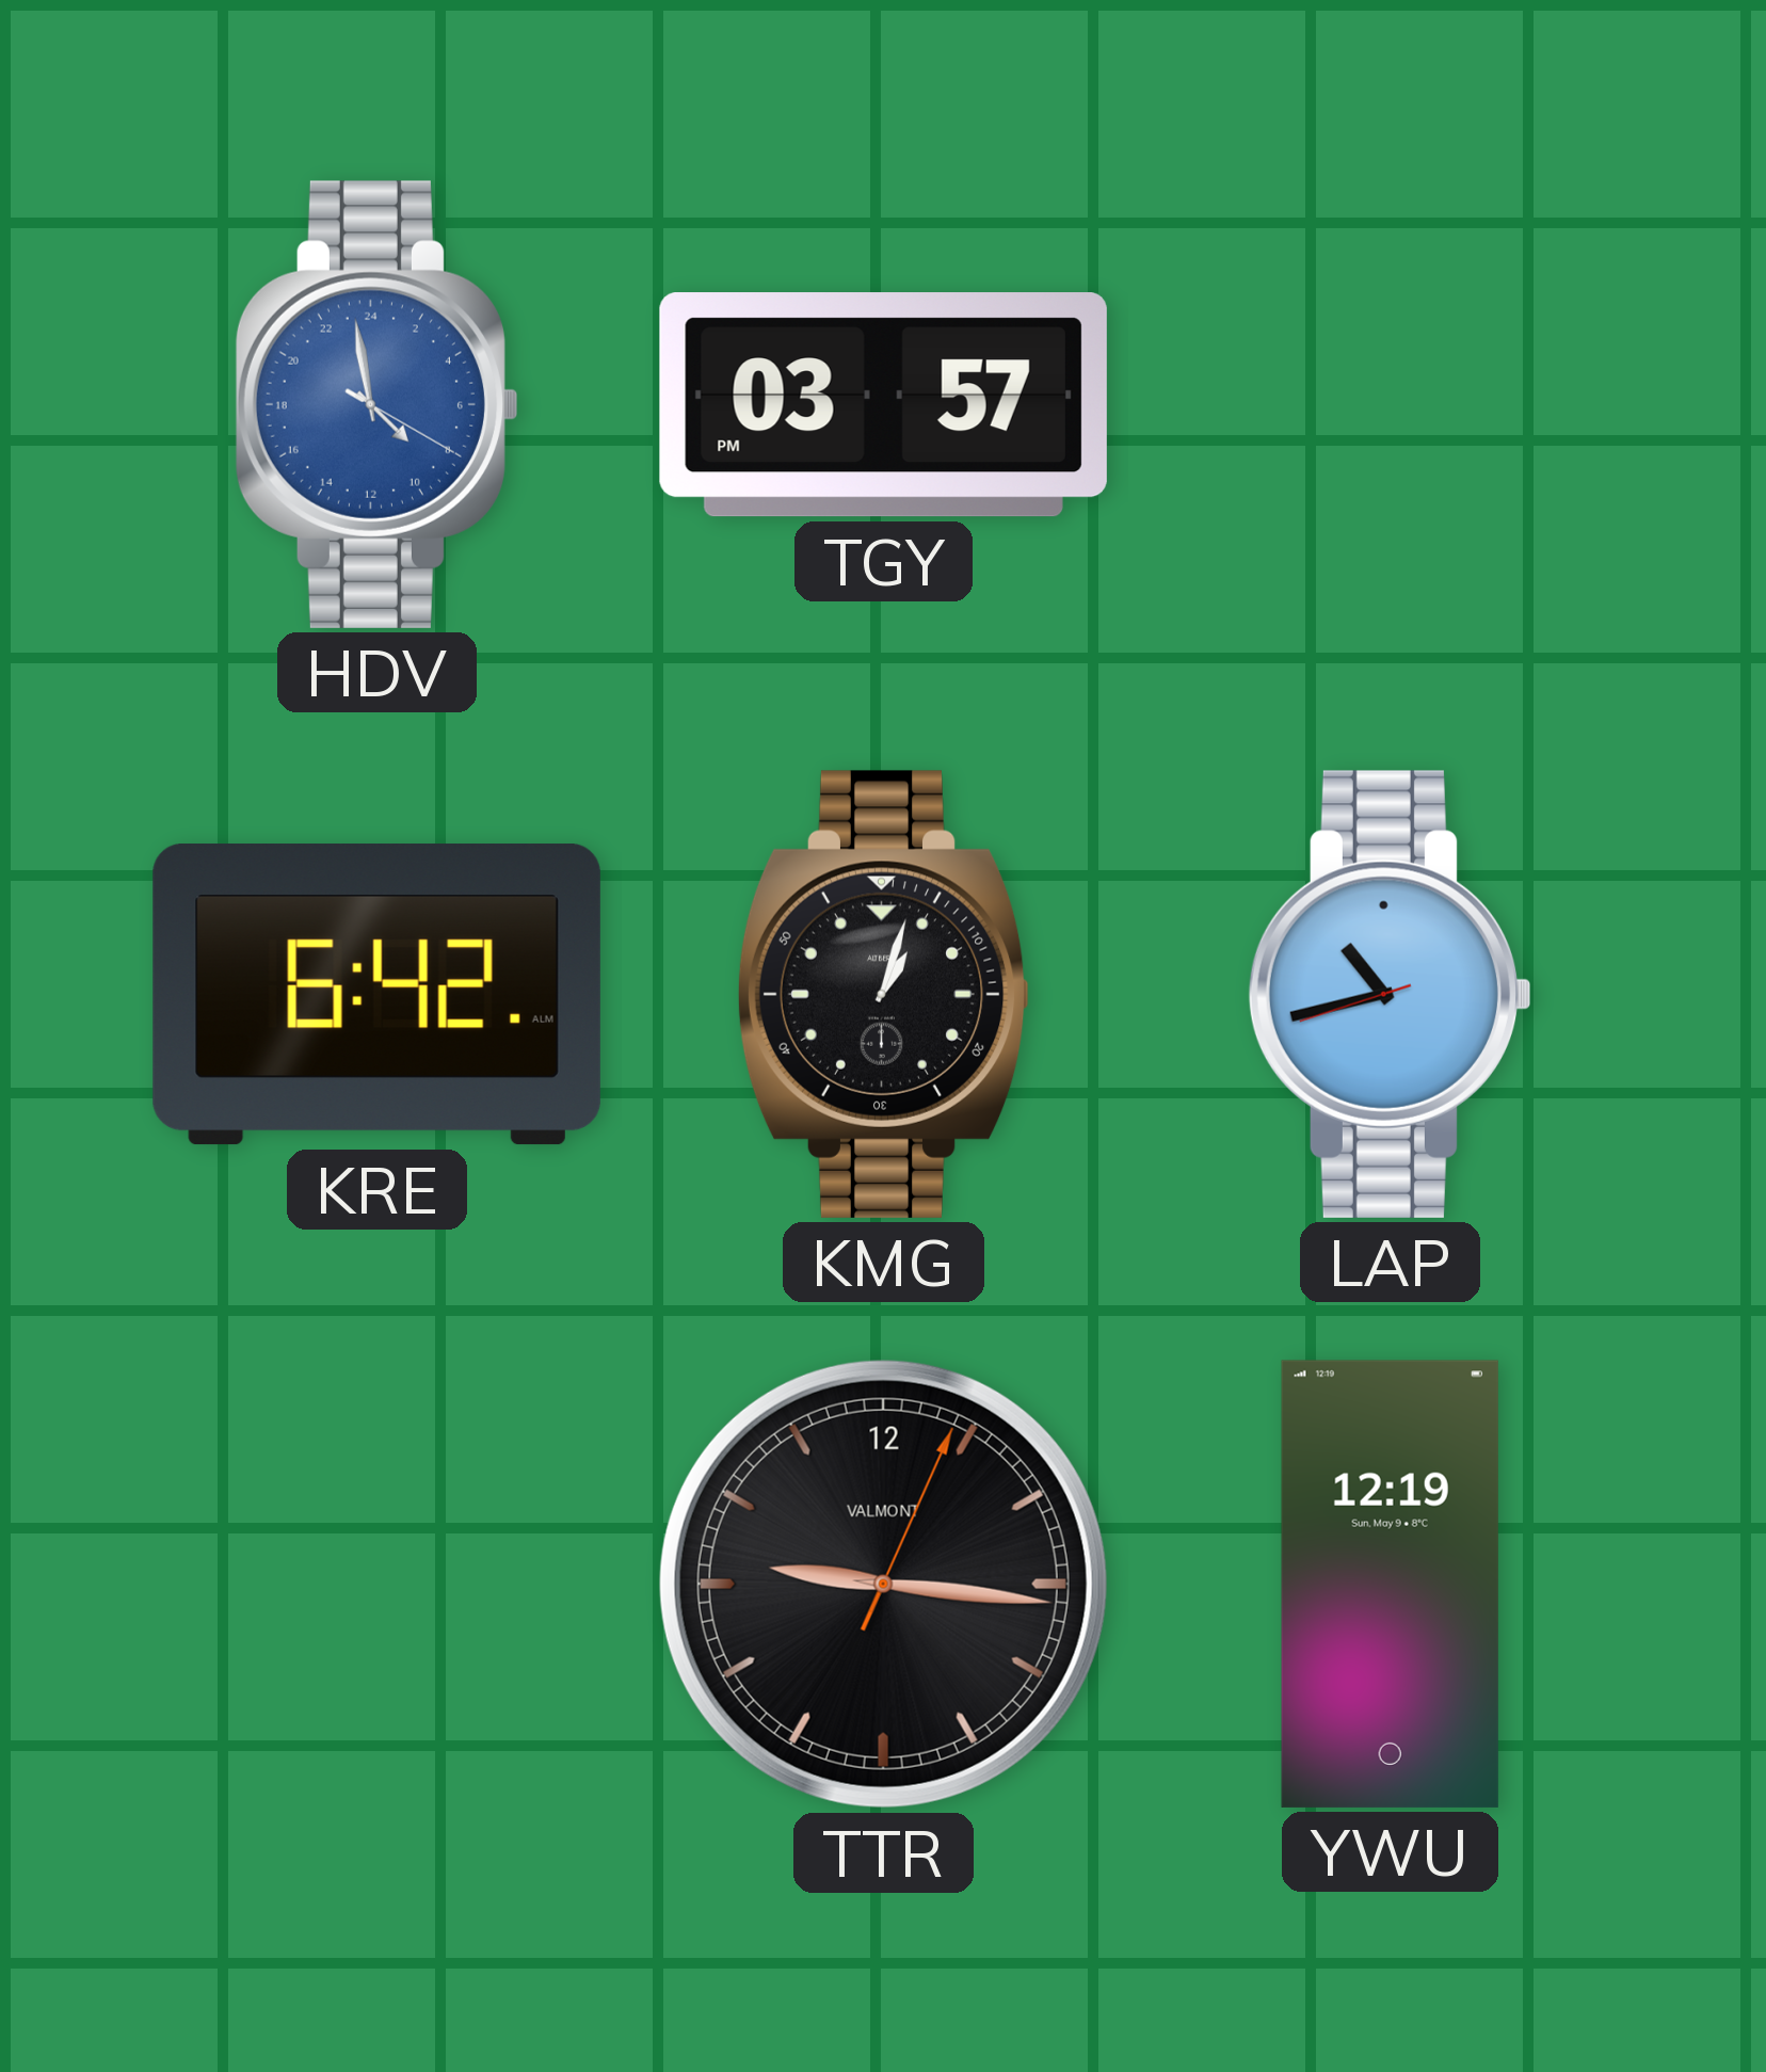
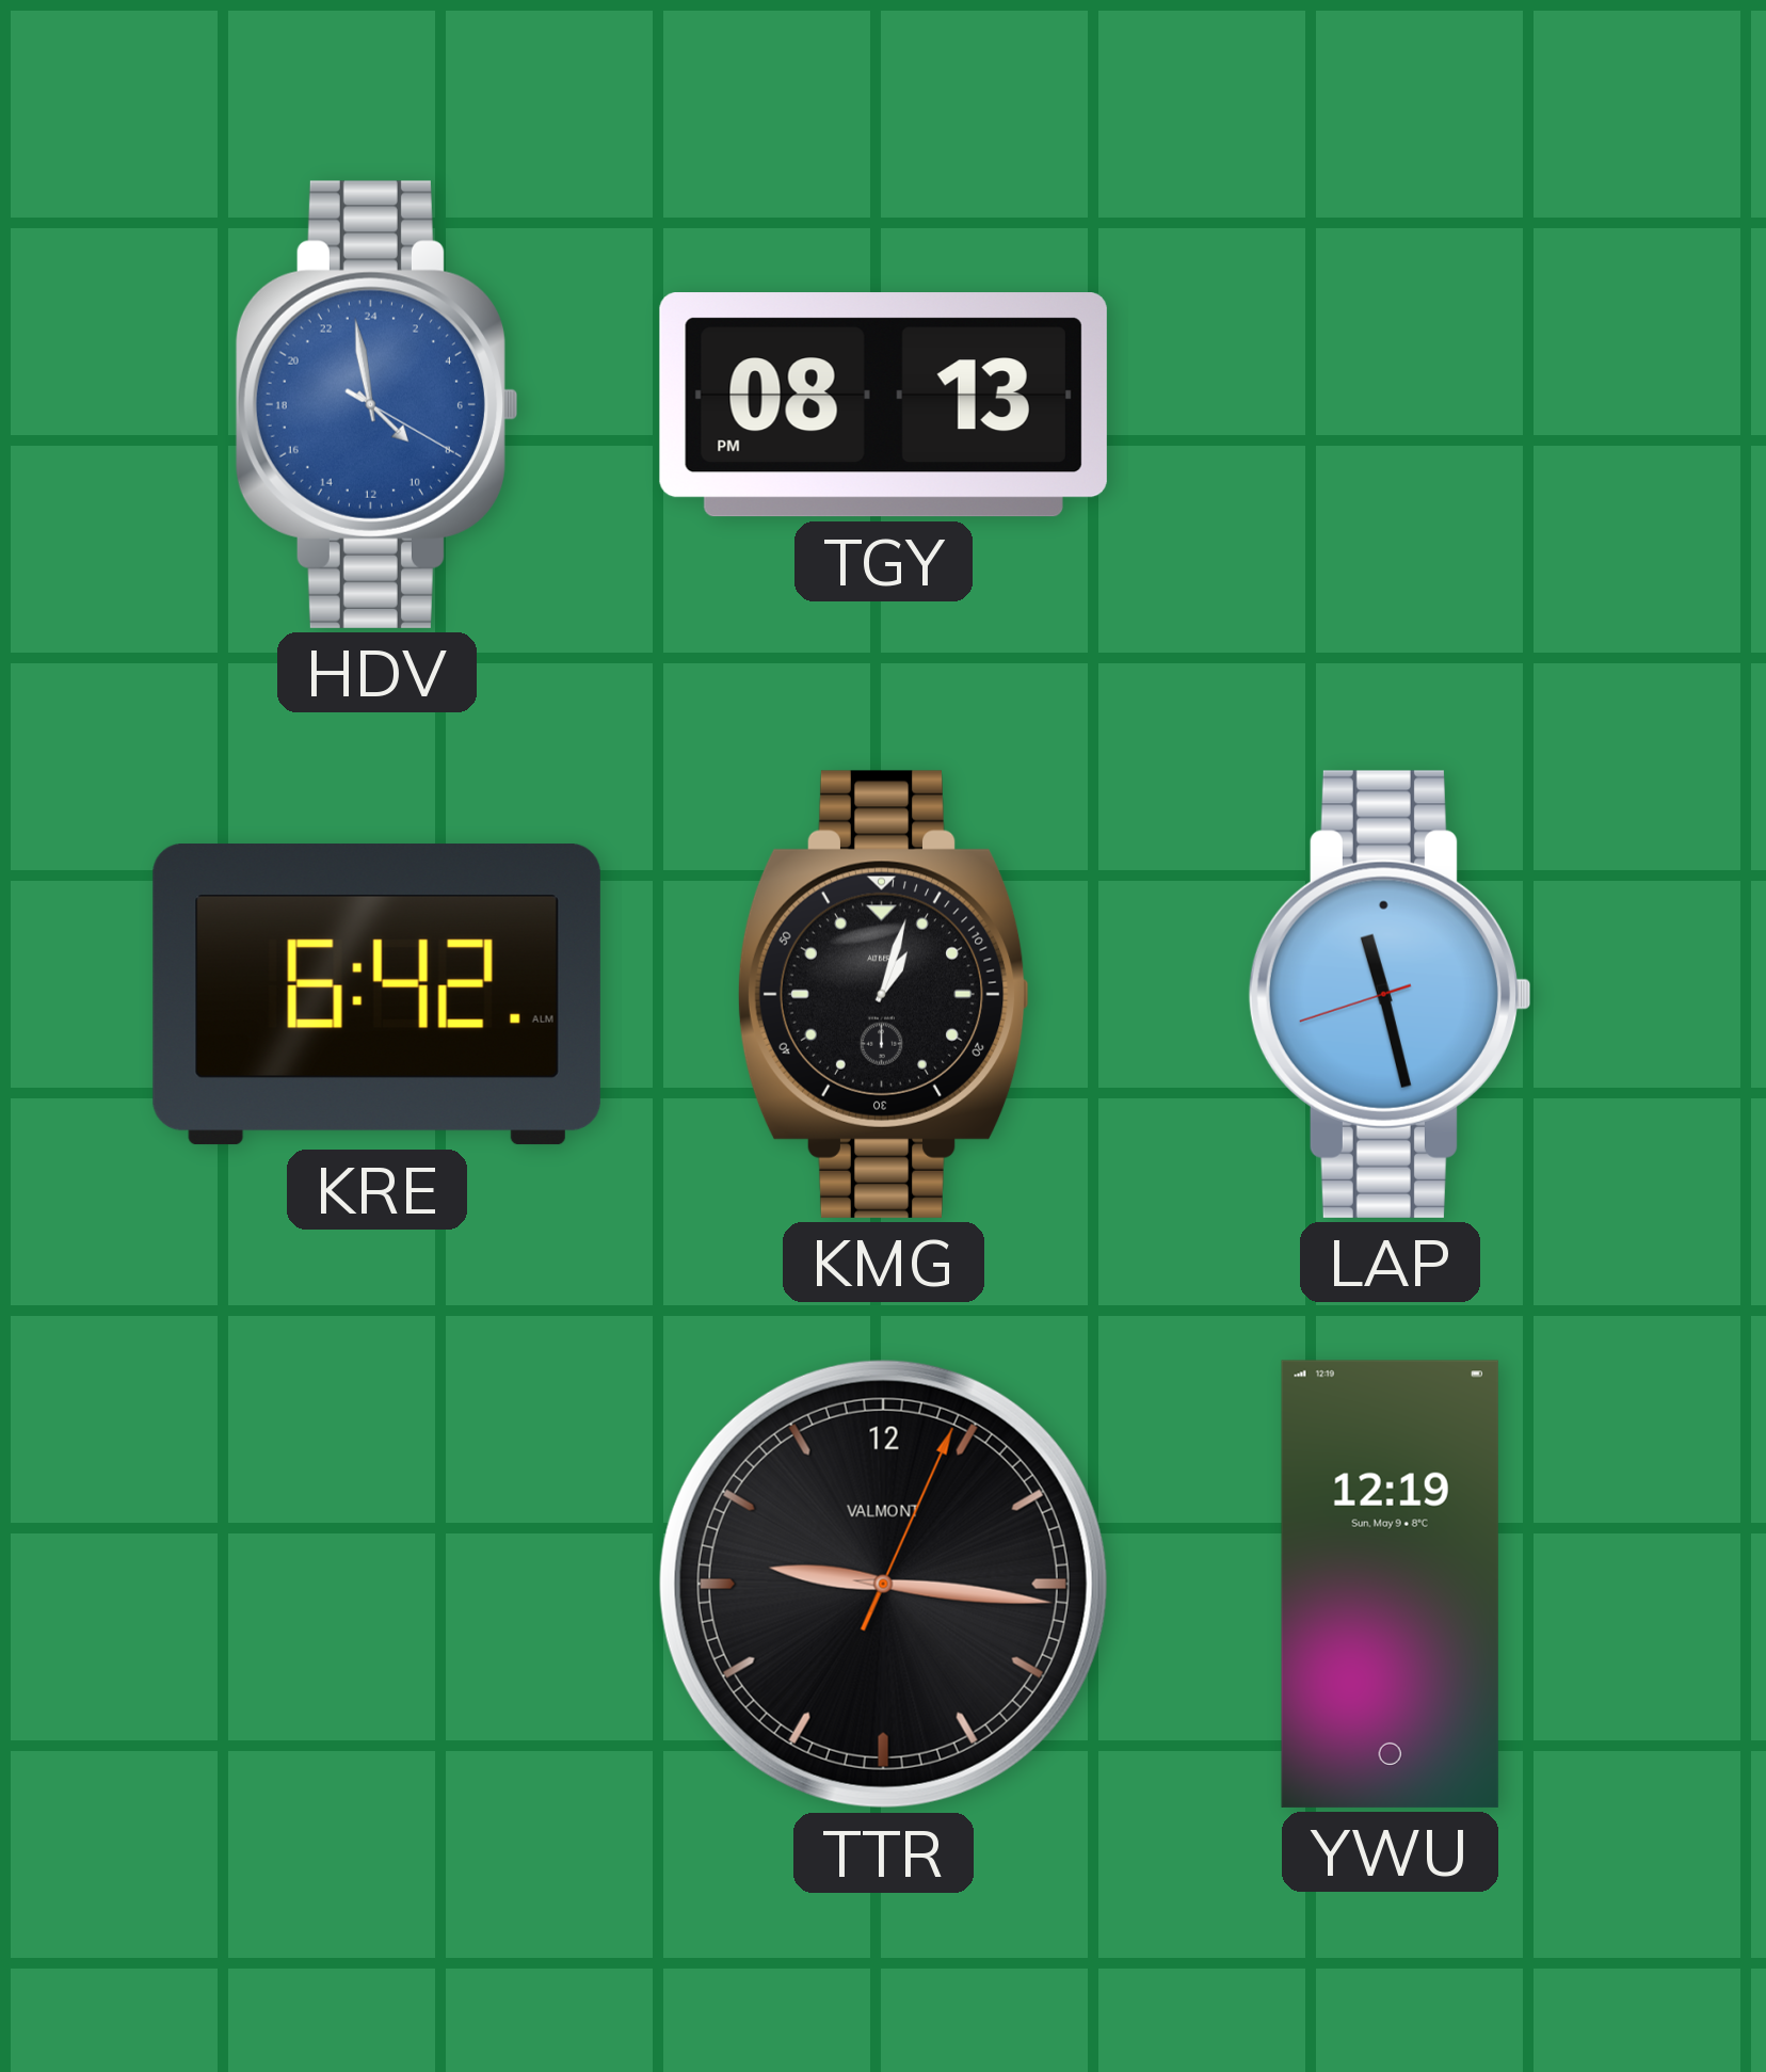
TGY: 03:57 -> 08:13 (883, 405)
LAP: 10:42 -> 11:27 (1388, 994)
